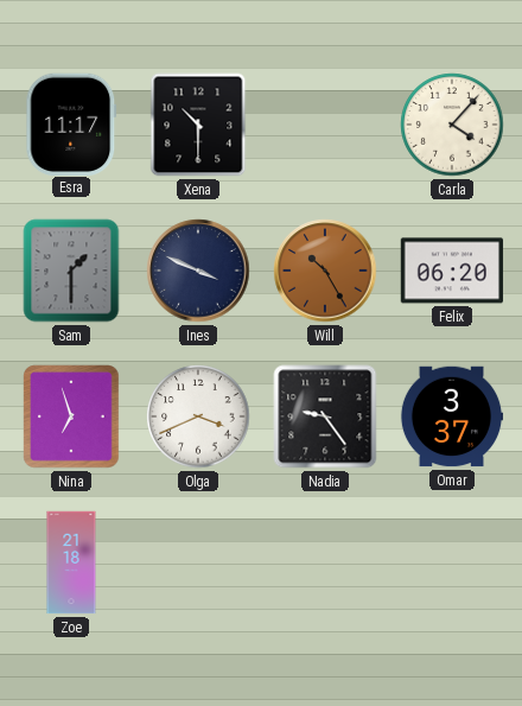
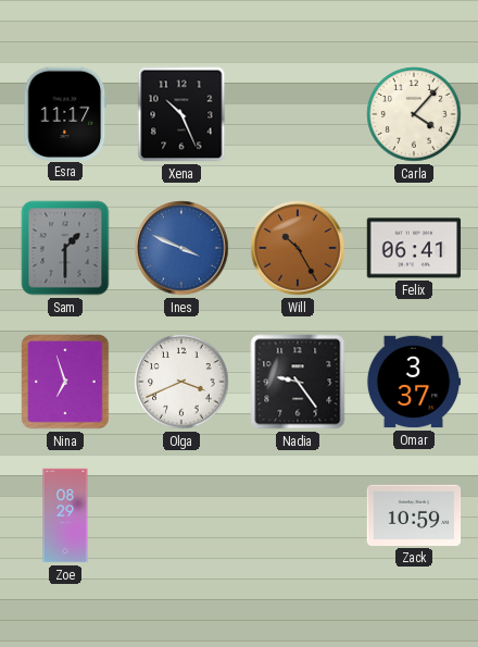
Xena: 10:30 -> 10:26 (181, 114)
Ines dial: navy -> blue (181, 248)
Felix: 06:20 -> 06:41 (414, 248)
Zoe: 21:18 -> 08:29 (65, 515)
Zack: none -> 10:59 (414, 515)
